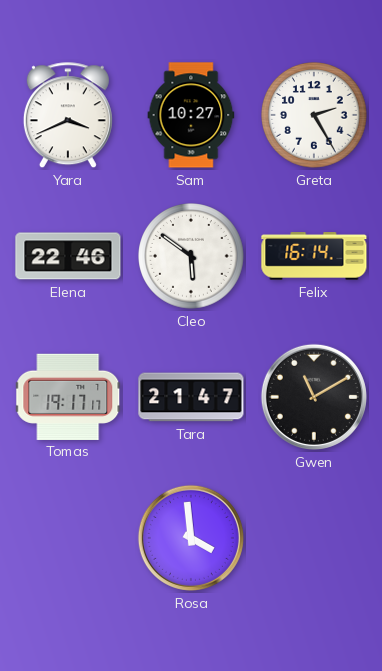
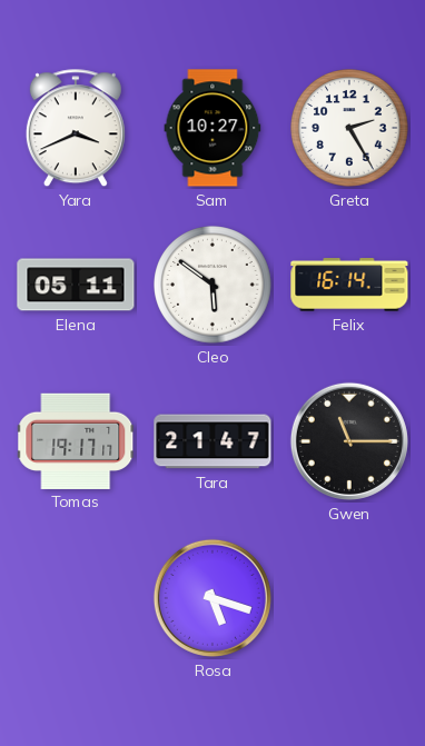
Elena: 22:46 -> 05:11 (76, 285)
Gwen: 11:10 -> 11:15 (349, 441)
Rosa: 3:59 -> 5:18 (212, 598)
